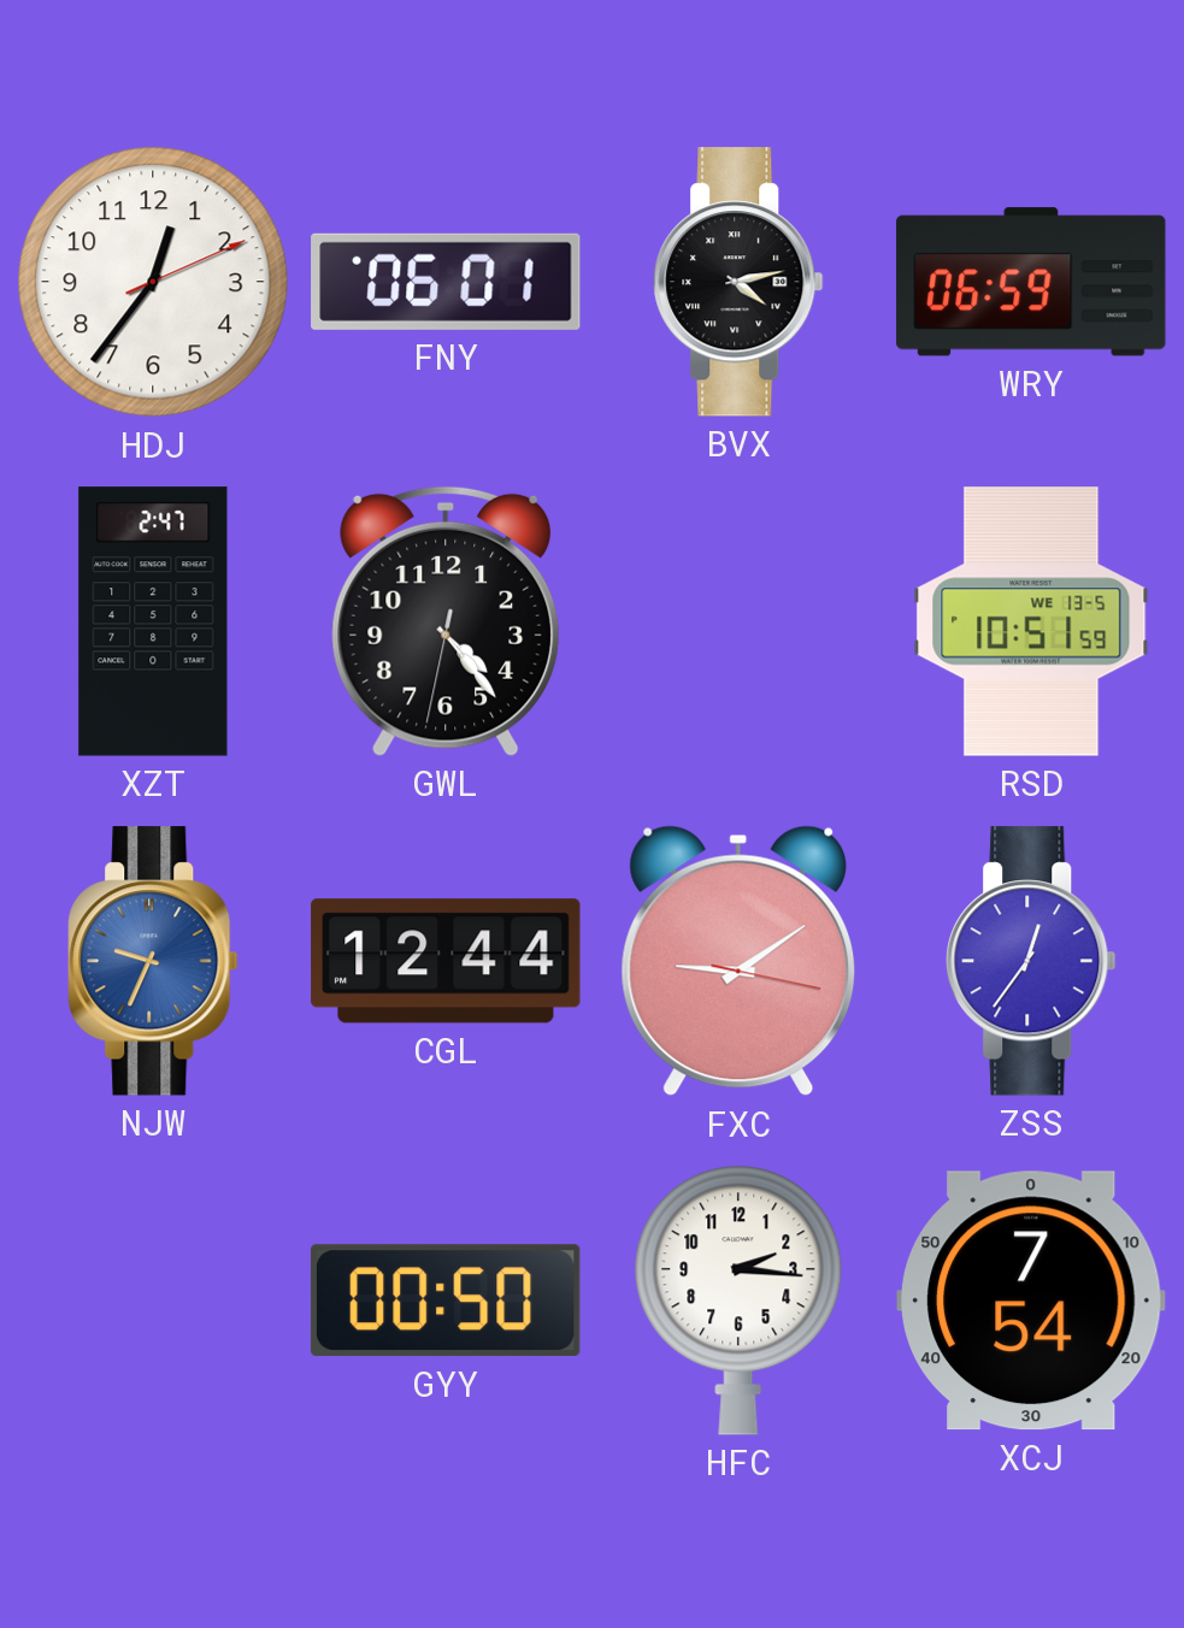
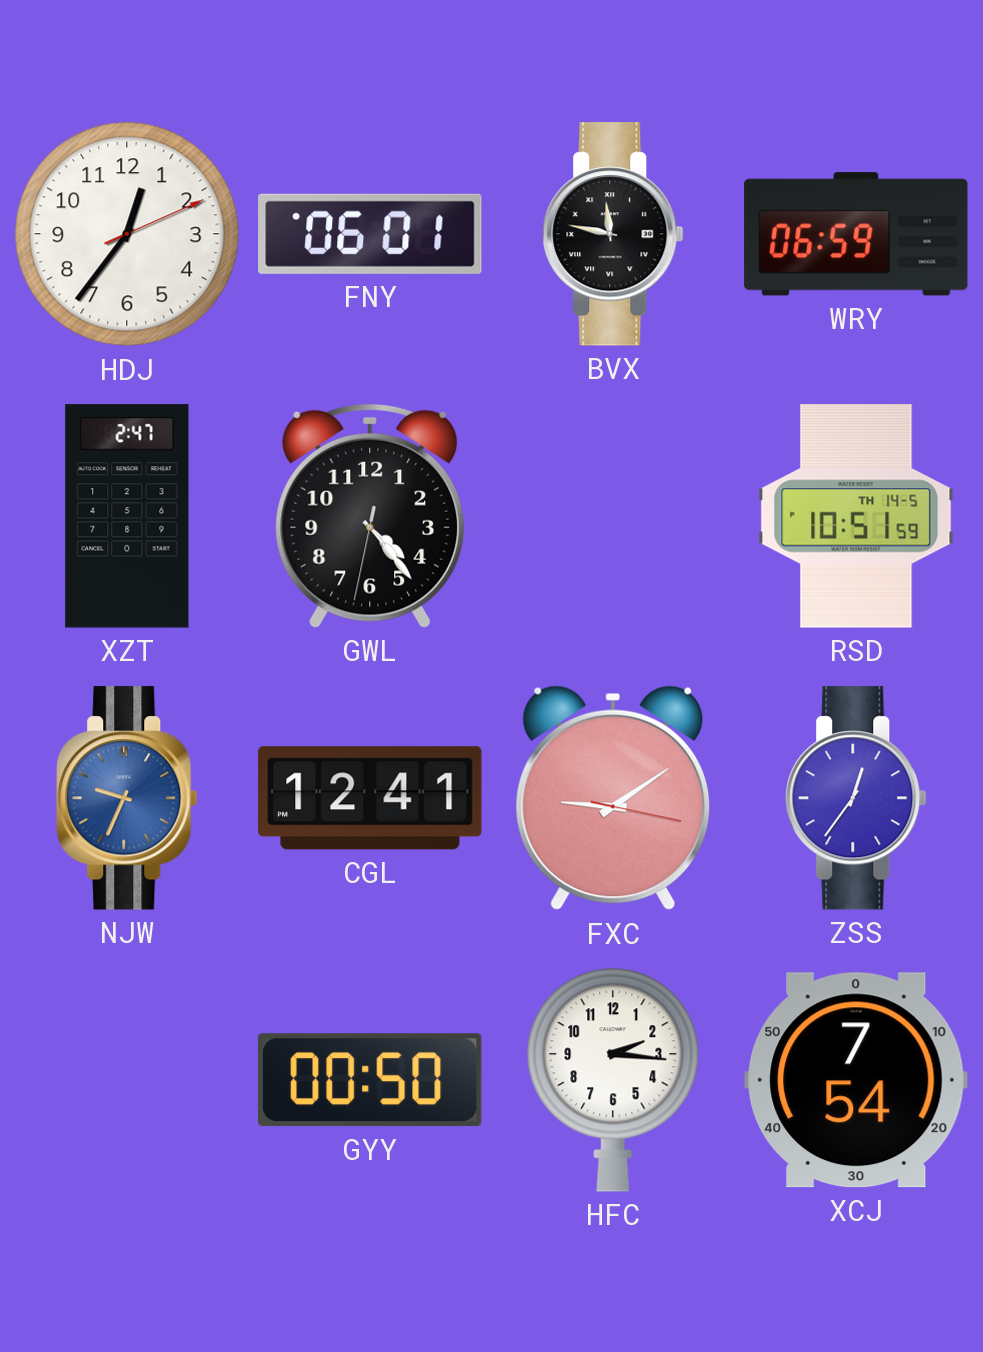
BVX: 4:13 -> 11:47 (613, 234)
RSD date: WE 13-5 -> TH 14-5 (856, 516)
CGL: 12:44 -> 12:41 (370, 798)
